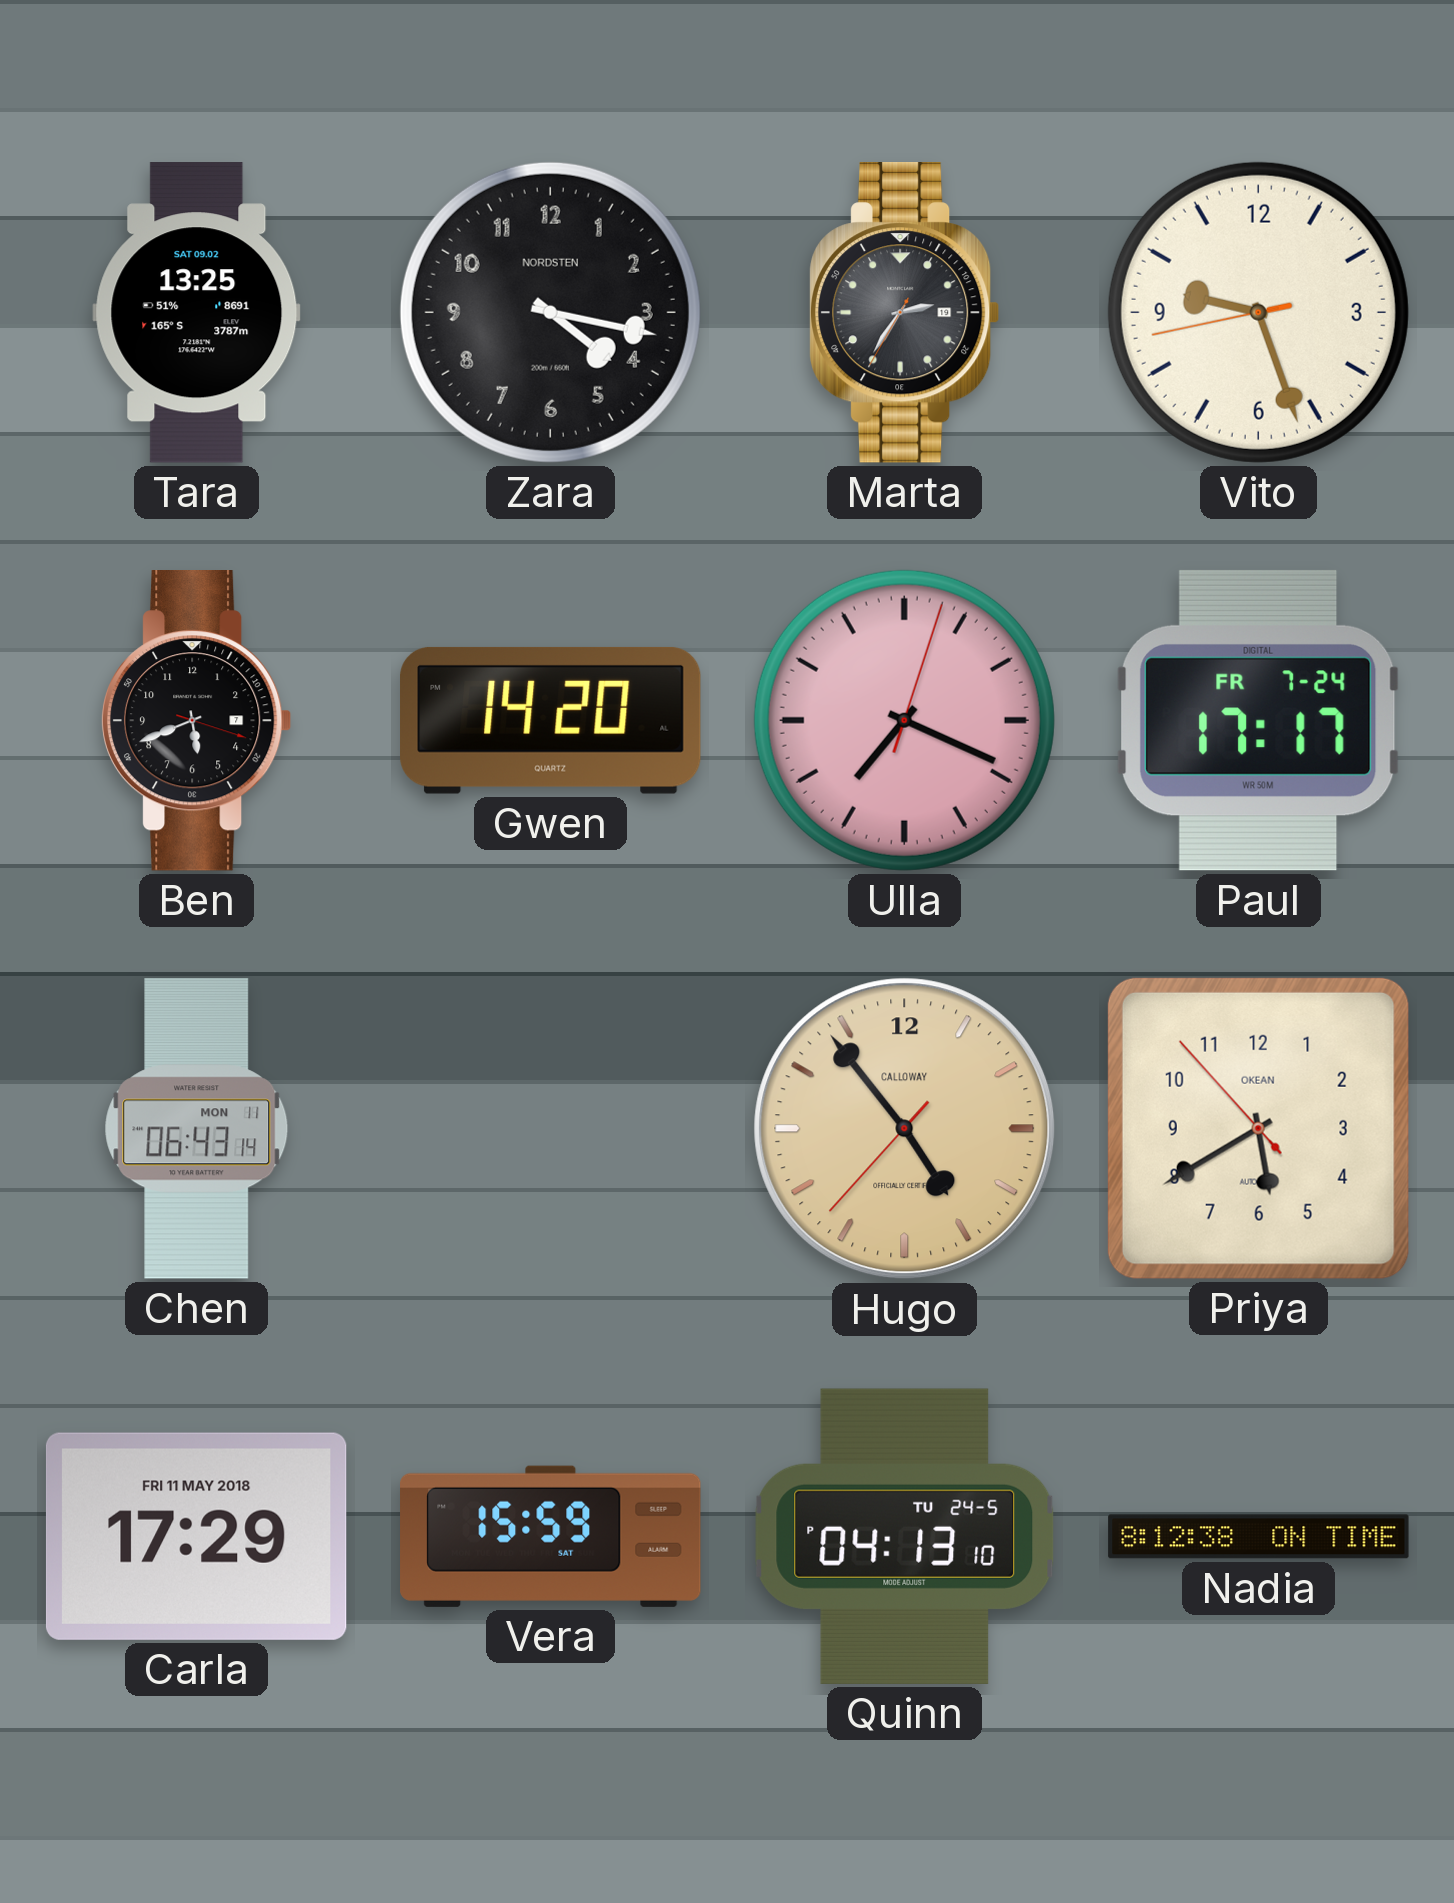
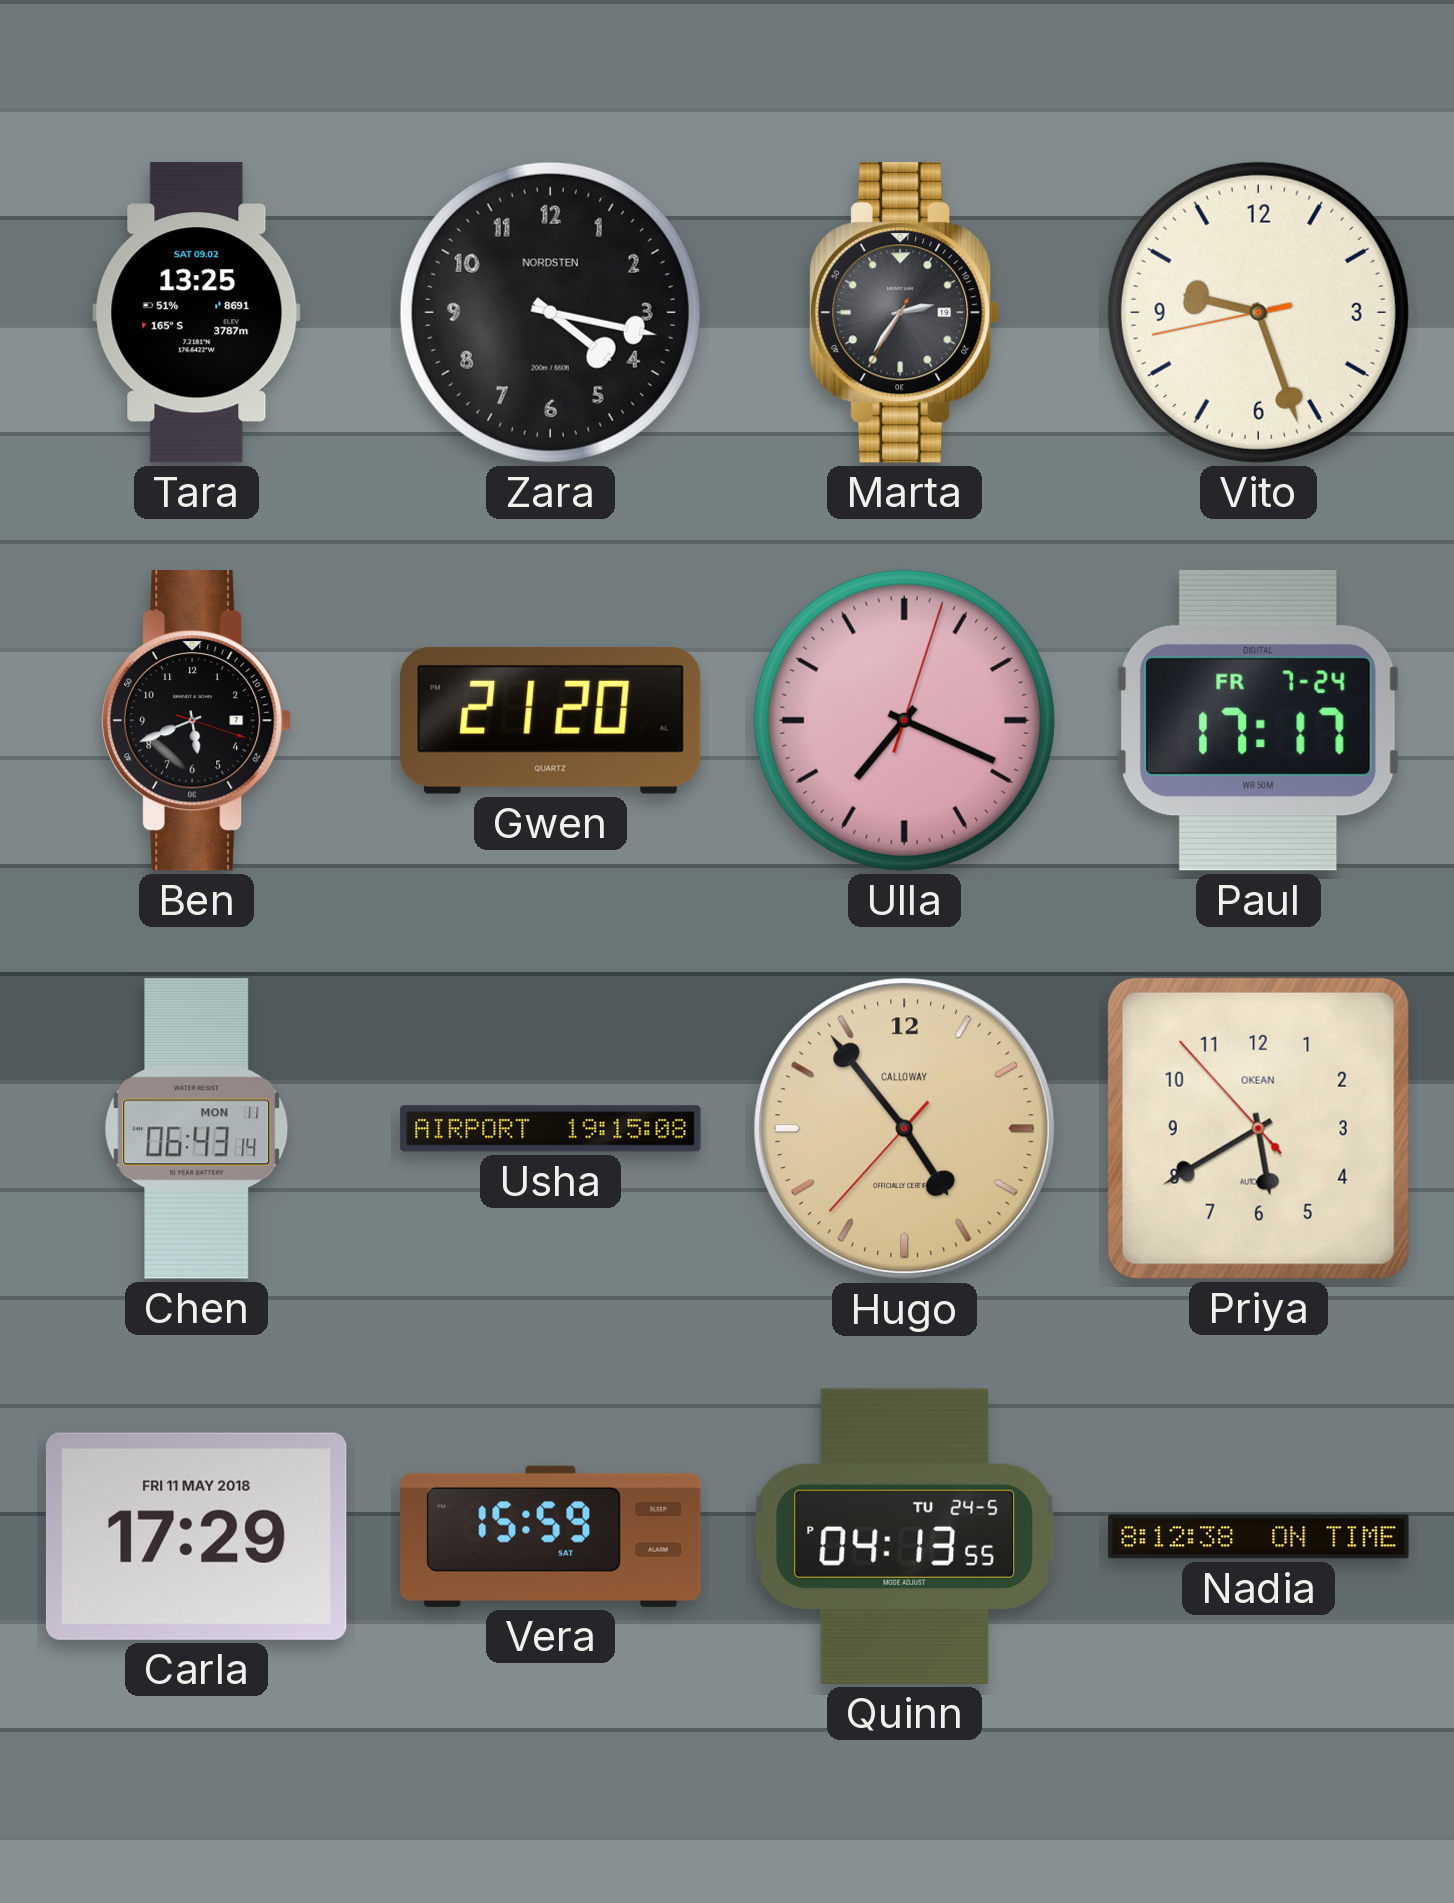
Gwen: 14:20 -> 21:20 (551, 720)
Usha: none -> 19:15 (551, 1129)
Quinn: 04:13:10 PM -> 04:13:55 PM (905, 1536)
